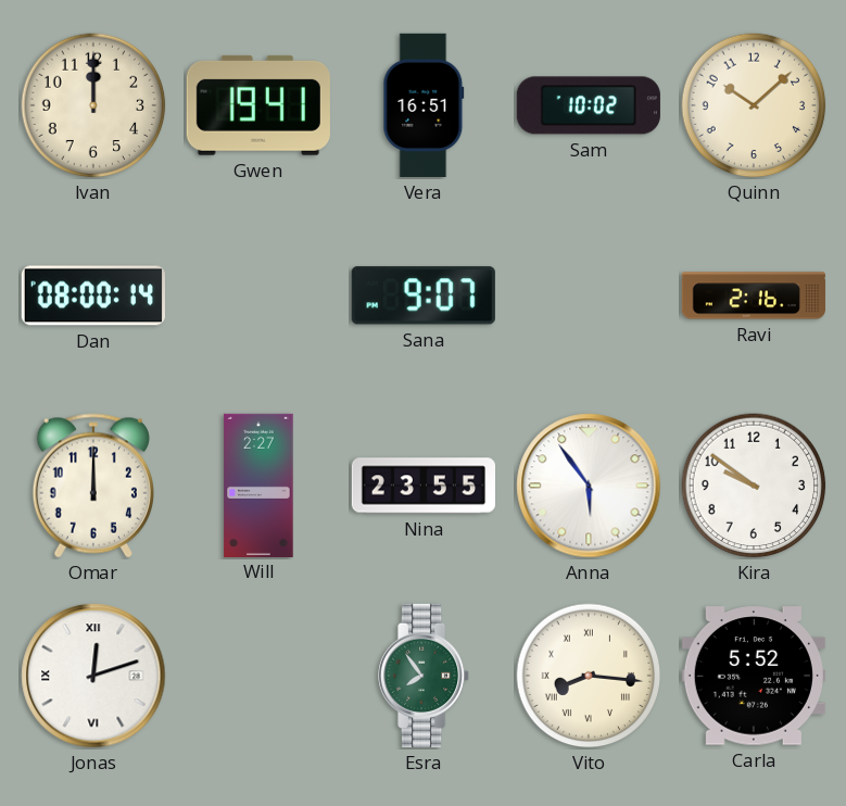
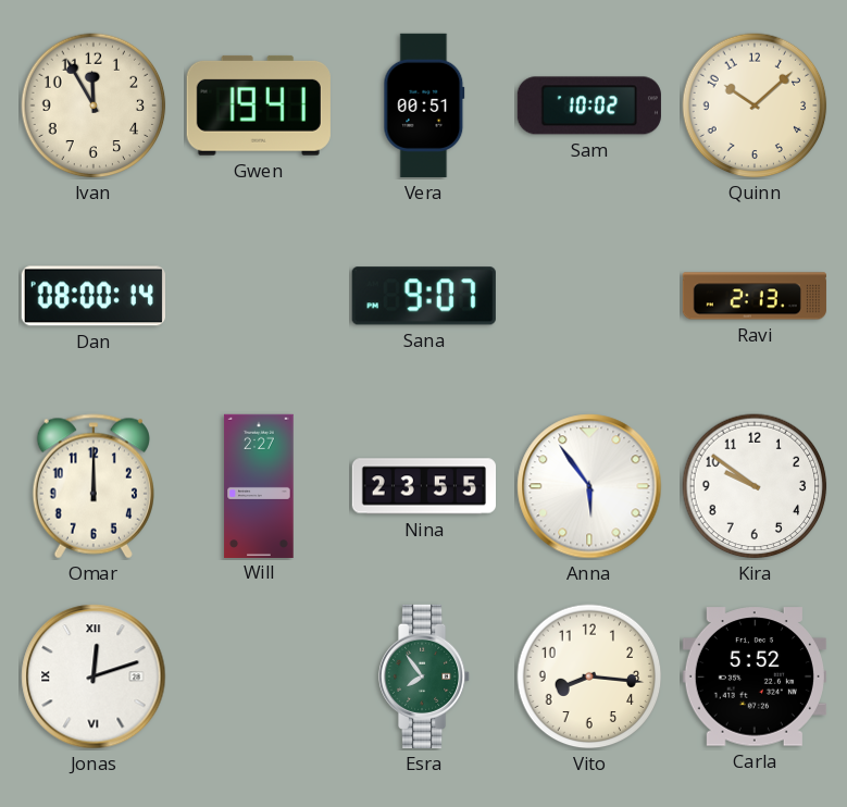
Ivan: 12:00 -> 11:55 (94, 105)
Vera: 16:51 -> 00:51 (424, 105)
Ravi: 2:16 -> 2:13 (755, 296)
Vito numerals: Roman -> Arabic (589, 676)
